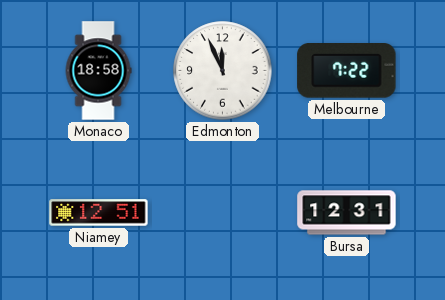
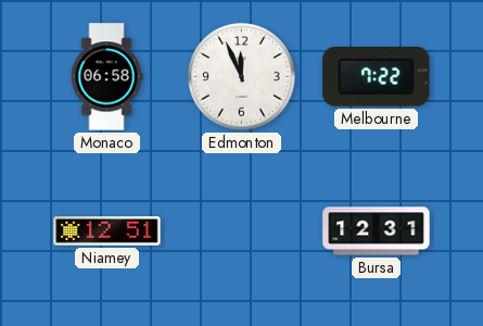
Monaco: 18:58 -> 06:58 (106, 77)
